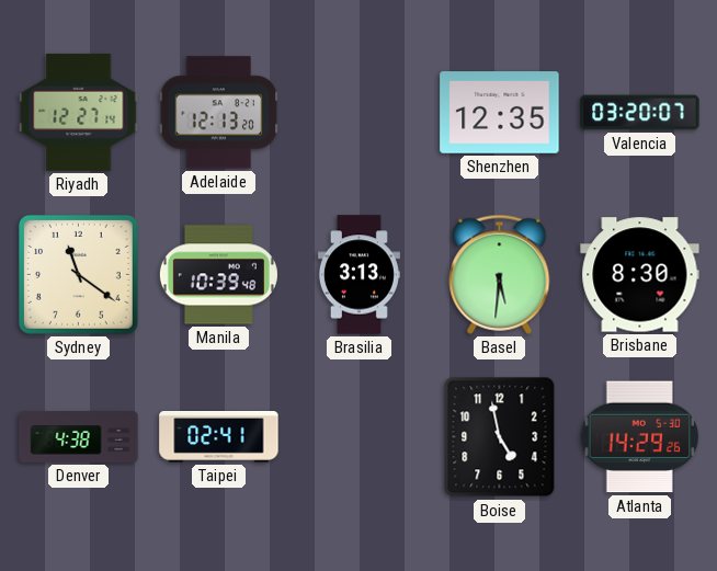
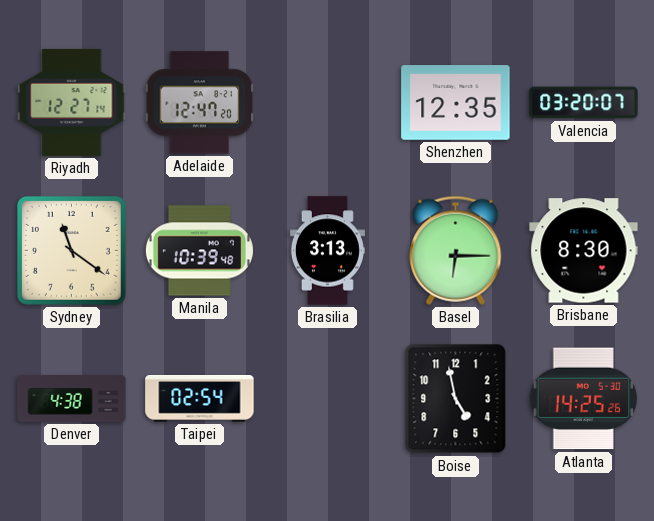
Adelaide: 12:13 -> 12:47 (200, 103)
Basel: 5:31 -> 6:15 (456, 250)
Taipei: 02:41 -> 02:54 (200, 399)
Atlanta: 14:29 -> 14:25 (584, 399)
